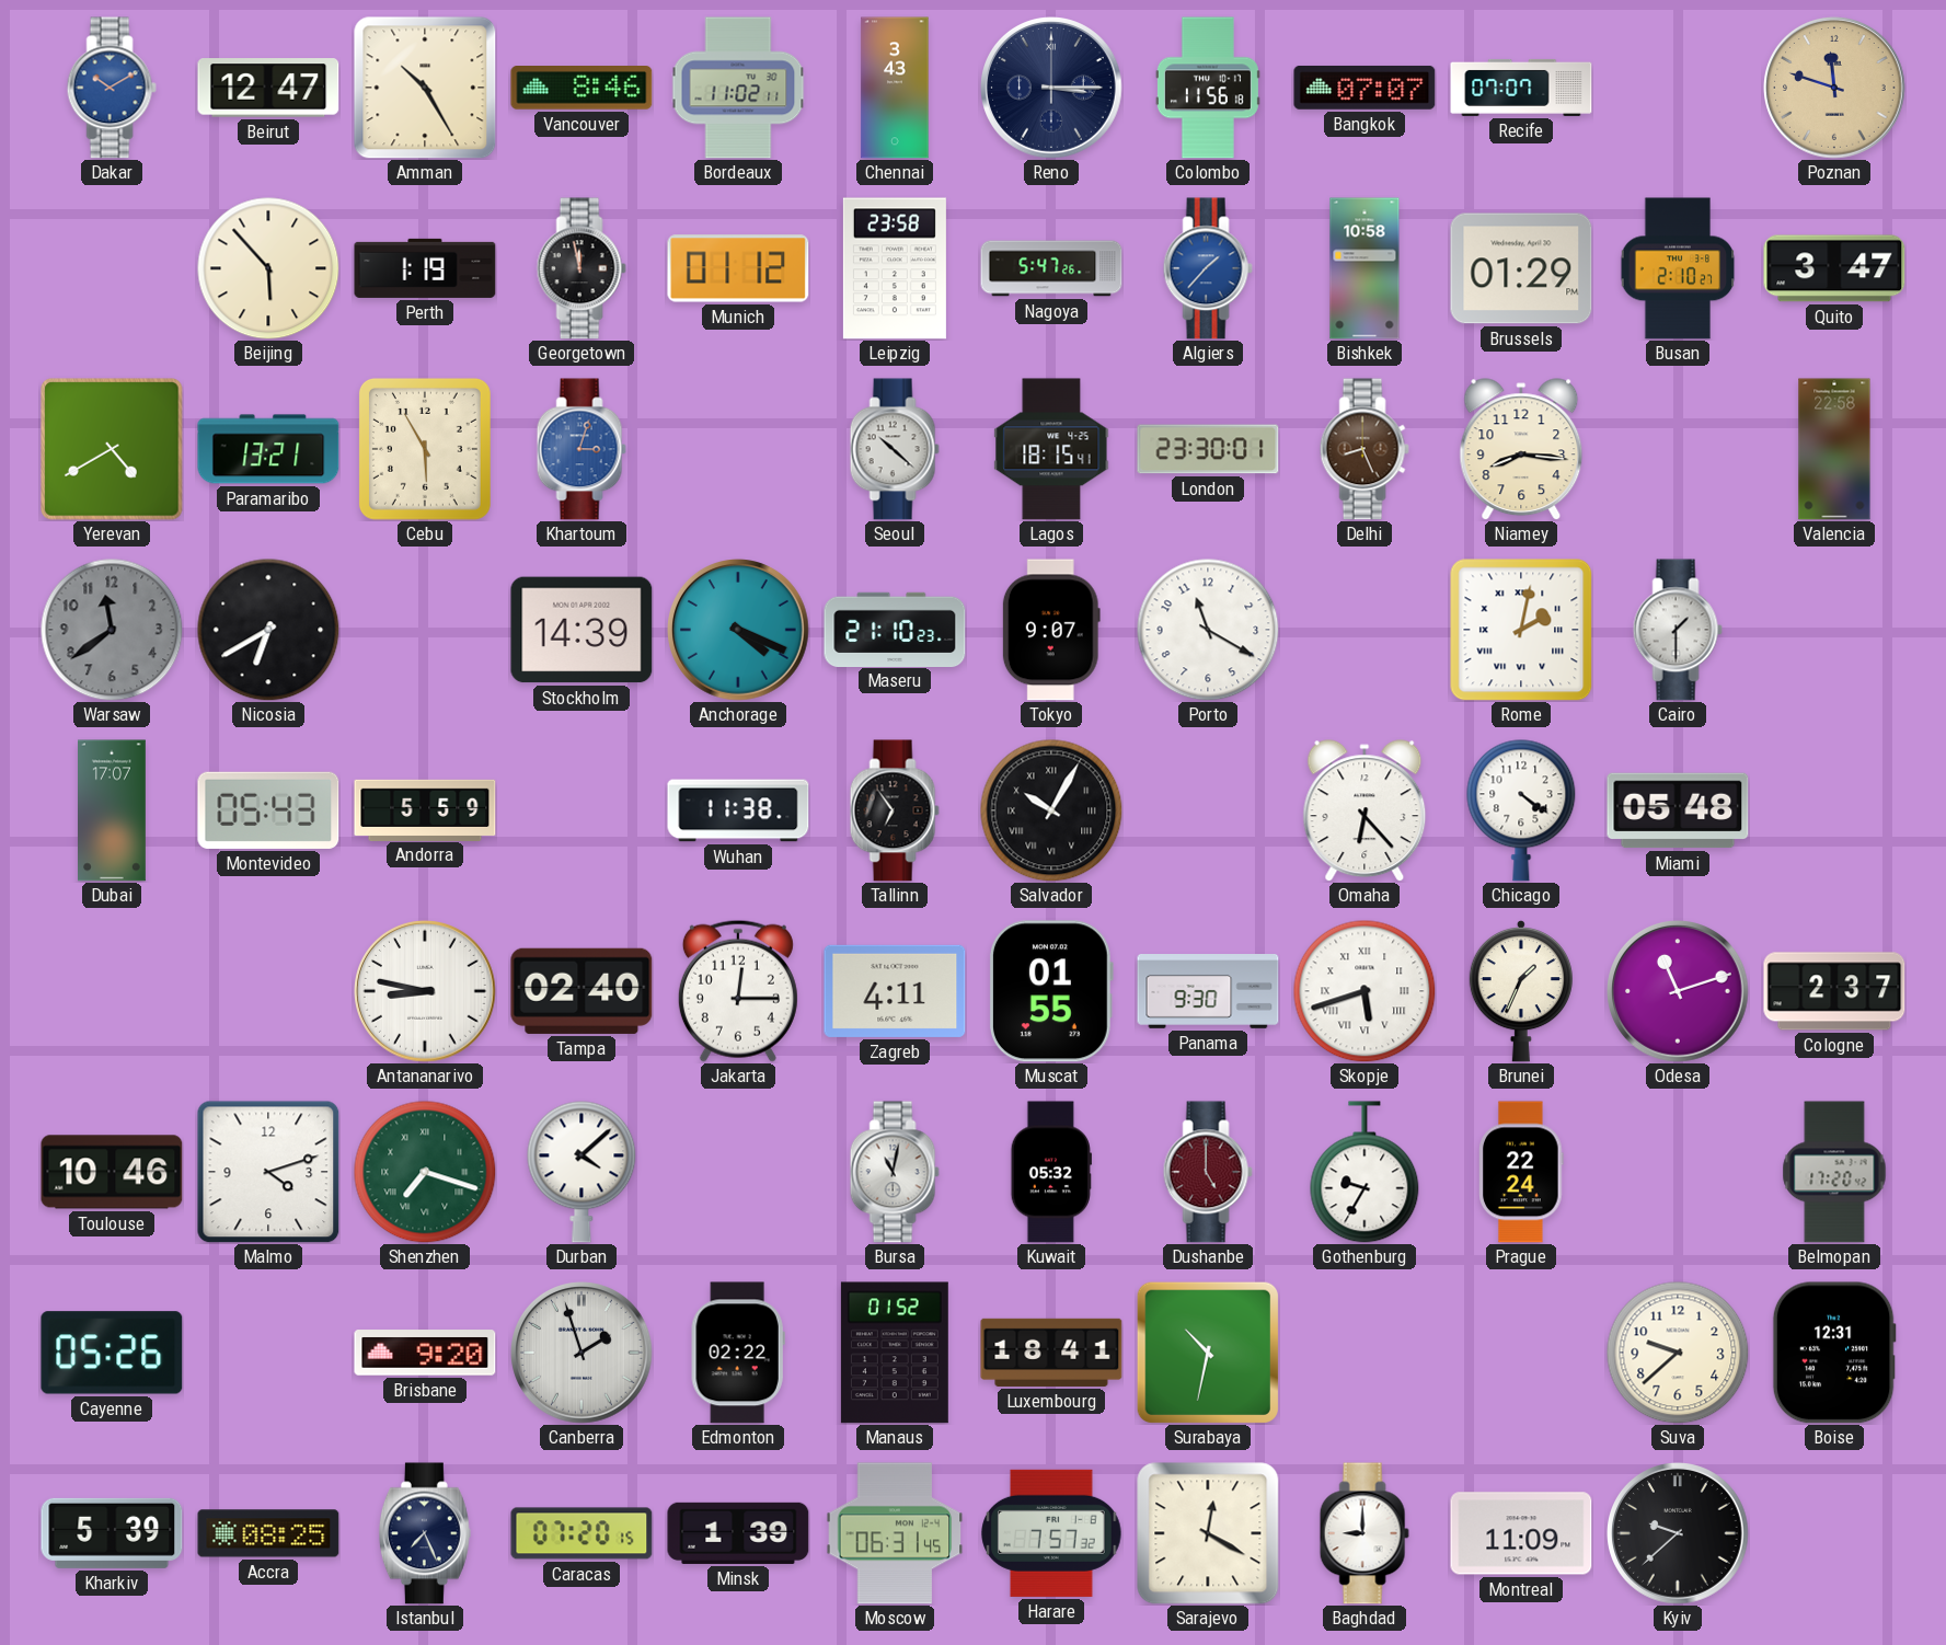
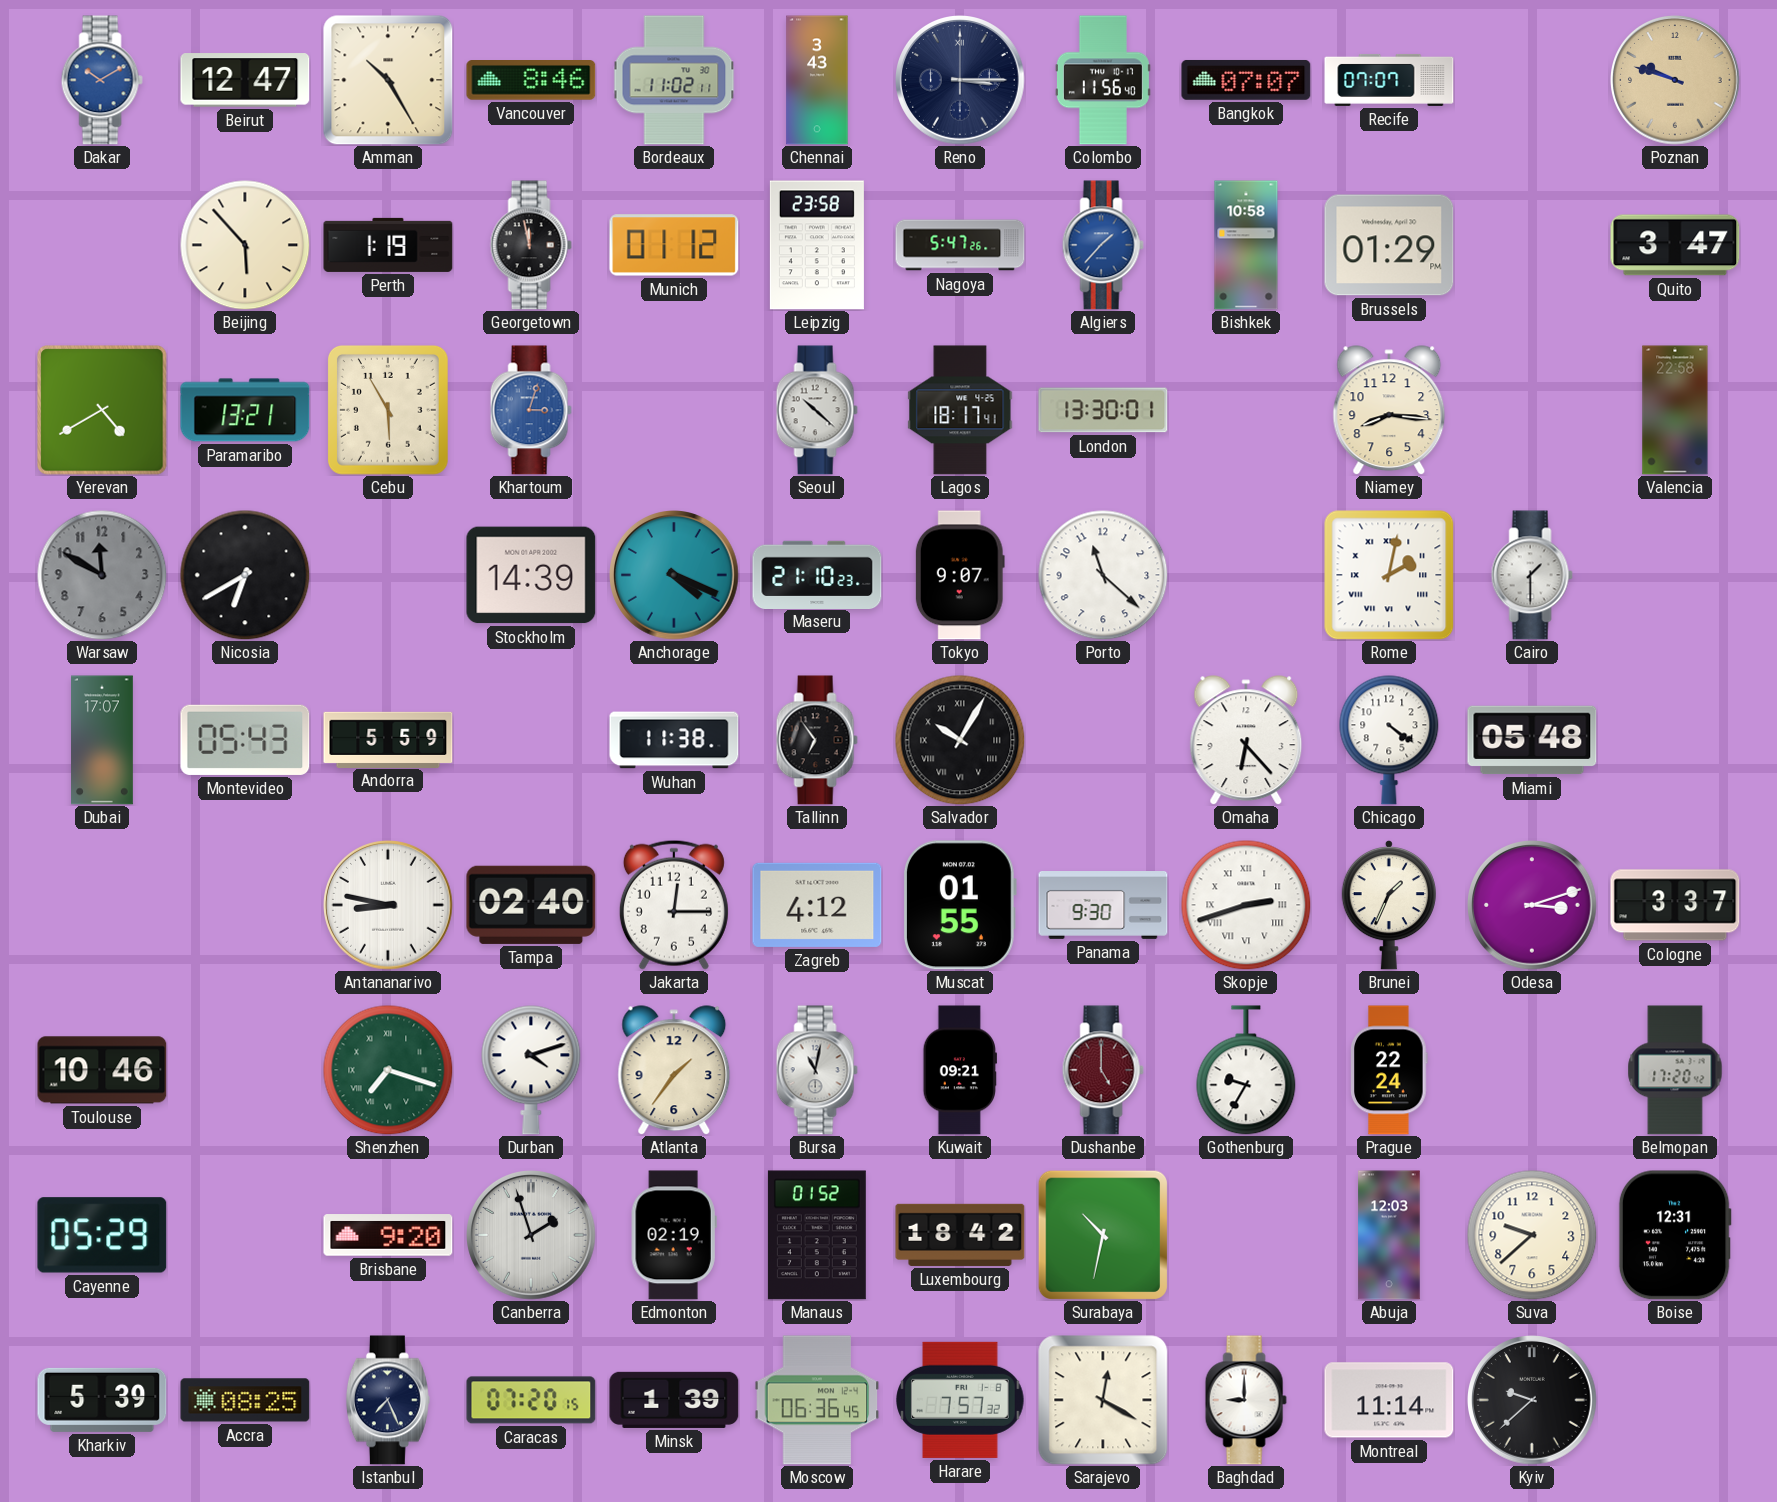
Colombo: 11:56:18 -> 11:56:40 (1103, 80)
Poznan: 11:48 -> 9:48 (1676, 81)
Busan: 2:10 -> none (1678, 268)
Lagos: 18:15 -> 18:17 (960, 410)
London: 23:30 -> 13:30 (1103, 410)
Delhi: 8:26 -> none (1364, 449)
Warsaw: 11:39 -> 11:50 (102, 575)
Porto: 11:20 -> 11:22 (1103, 575)
Zagreb: 4:11 -> 4:12 (817, 905)
Skopje: 5:42 -> 2:42 (1246, 905)
Odesa: 11:12 -> 3:12 (1533, 906)
Cologne: 2:37 -> 3:37 (1675, 905)
Malmo: 4:12 -> none (268, 1172)
Durban: 4:08 -> 4:12 (531, 1070)
Atlanta: none -> 1:36 (674, 1070)
Kuwait: 05:32 -> 09:21 (960, 1070)
Cayenne: 05:26 -> 05:29 (102, 1235)
Edmonton: 02:22 -> 02:19 (674, 1235)
Luxembourg: 18:41 -> 18:42 (960, 1235)
Abuja: none -> 12:03 (1389, 1235)
Moscow: 06:31 -> 06:36 (817, 1400)
Montreal: 11:09 -> 11:14 (1389, 1400)
